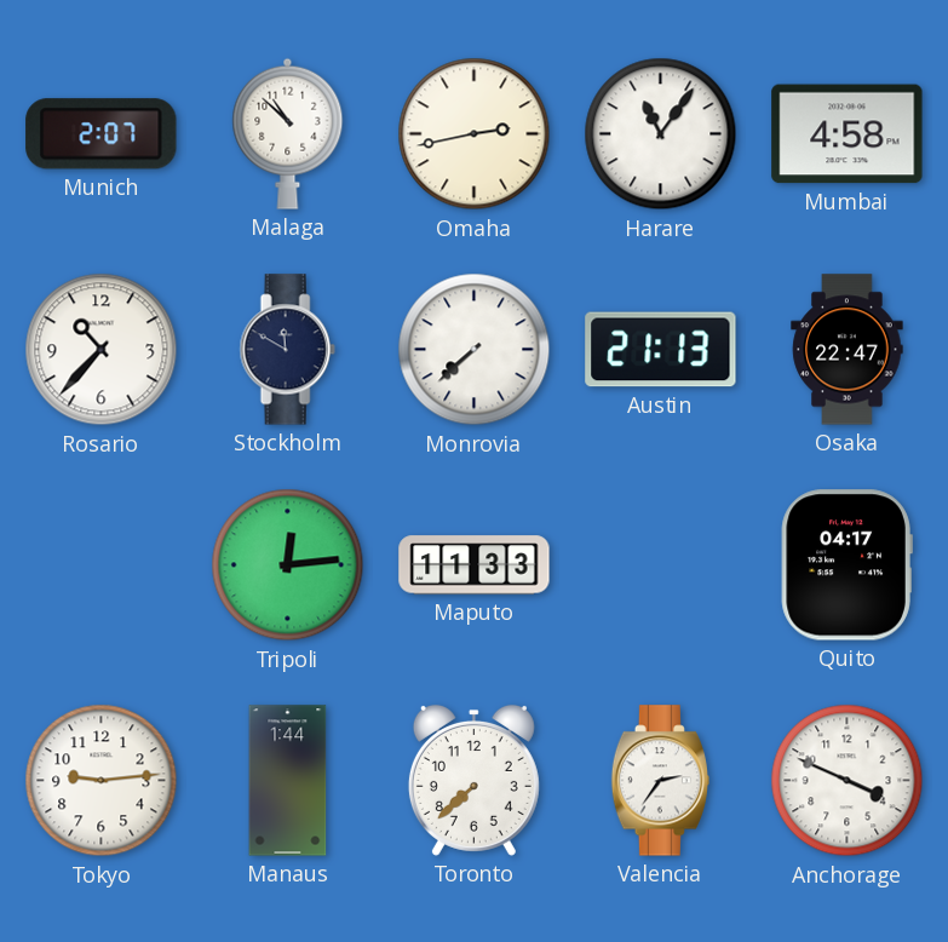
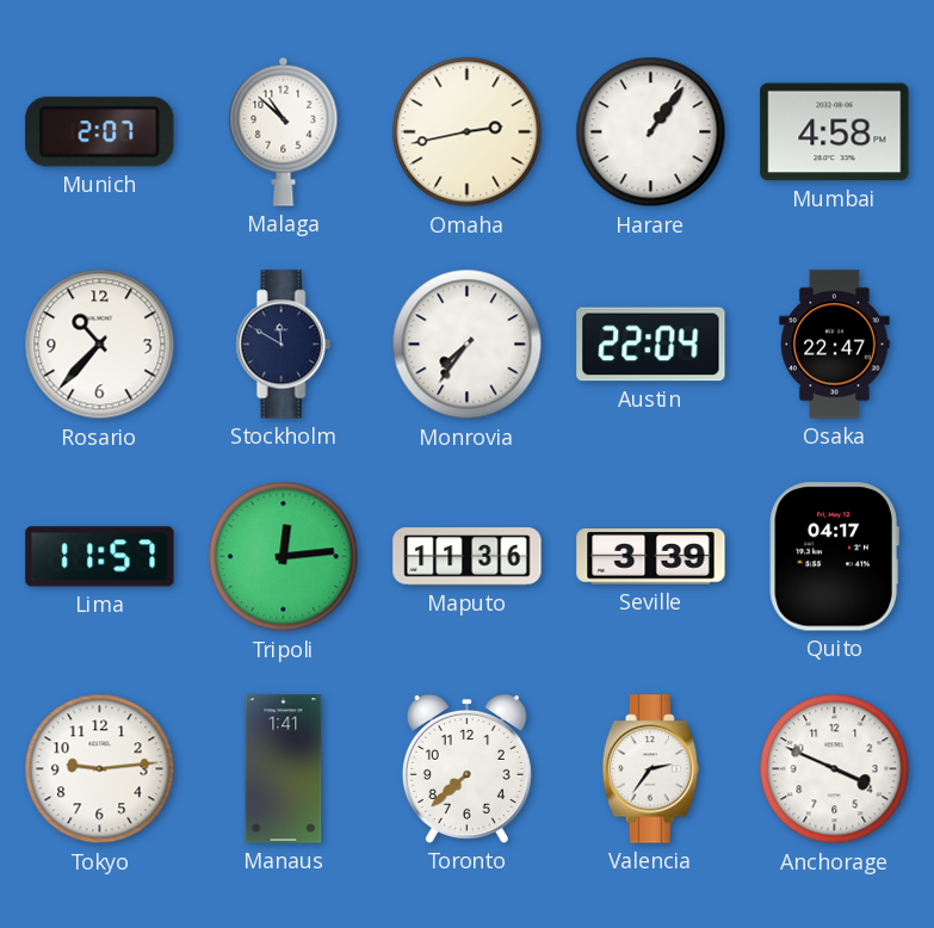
Harare: 11:06 -> 1:06 (651, 132)
Monrovia: 7:38 -> 7:36 (468, 345)
Austin: 21:13 -> 22:04 (651, 345)
Lima: none -> 11:57 (100, 557)
Maputo: 11:33 -> 11:36 (468, 557)
Seville: none -> 3:39 (651, 557)
Manaus: 1:44 -> 1:41 (284, 769)
